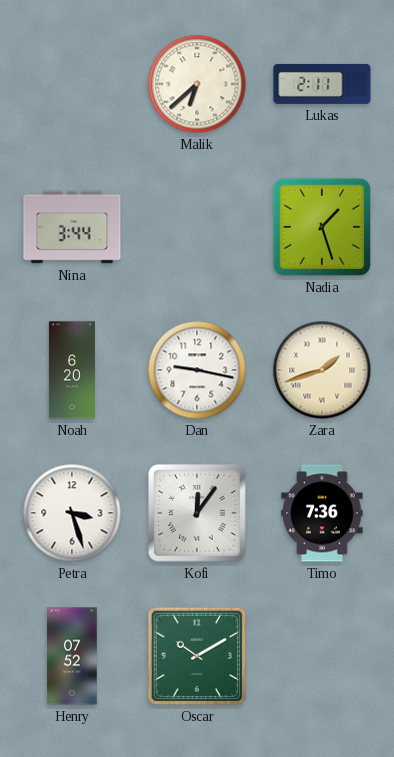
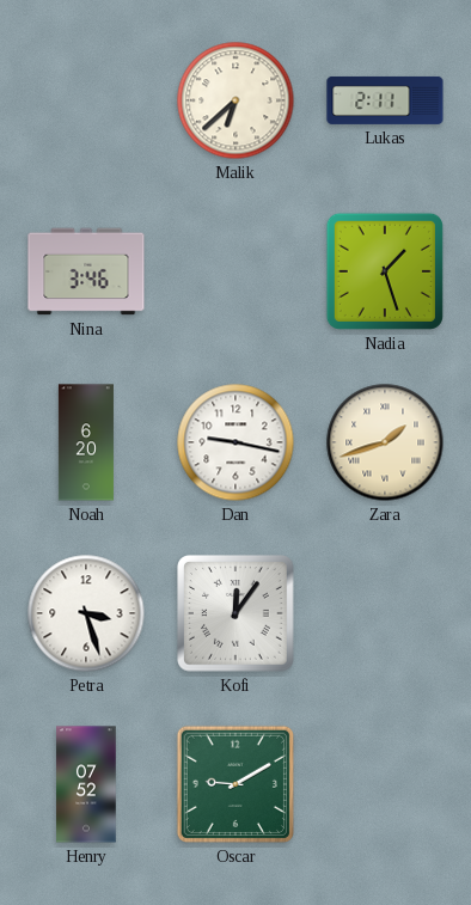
Nina: 3:44 -> 3:46 (86, 271)
Timo: 7:36 -> none (322, 513)
Oscar: 10:10 -> 9:10 (235, 784)
